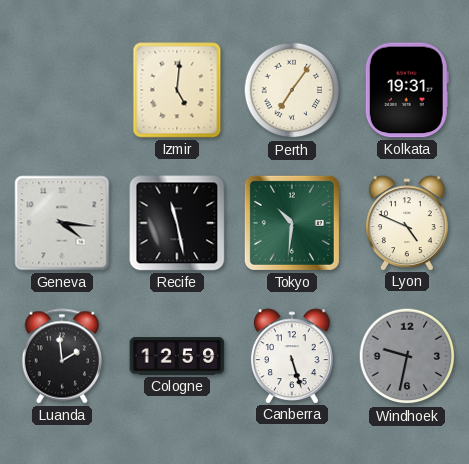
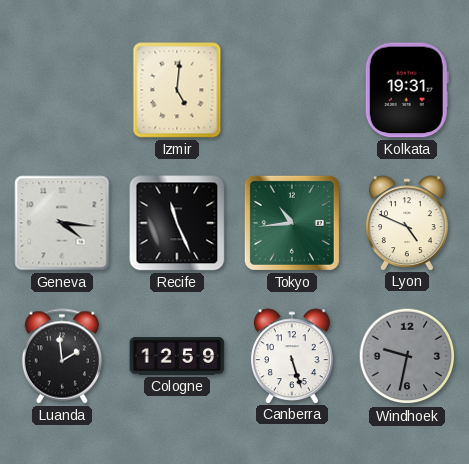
Perth: 7:06 -> none (292, 90)
Recife: 11:28 -> 11:26 (177, 223)
Tokyo: 10:31 -> 10:44 (292, 223)
